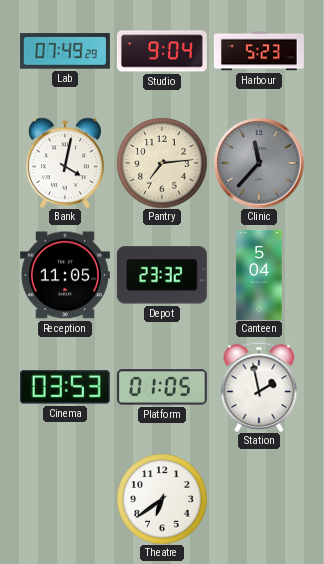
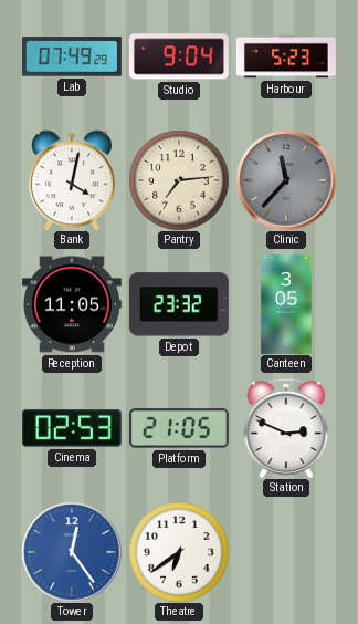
Canteen: 5:04 -> 3:05 (286, 304)
Cinema: 03:53 -> 02:53 (72, 428)
Platform: 01:05 -> 21:05 (179, 428)
Station: 1:58 -> 2:49 (286, 428)
Tower: none -> 12:24 (72, 552)
